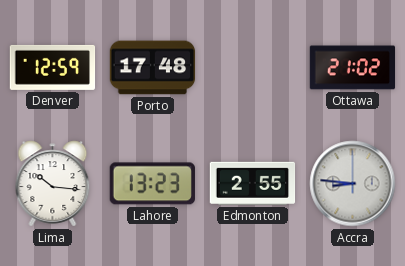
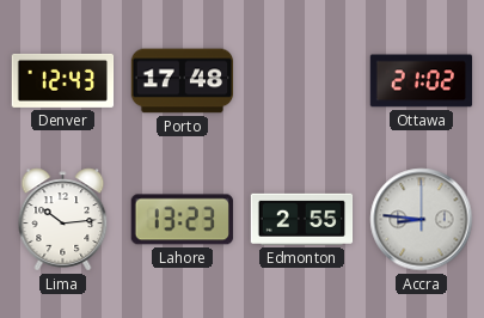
Denver: 12:59 -> 12:43 (63, 80)
Lima: 10:16 -> 10:14 (63, 220)
